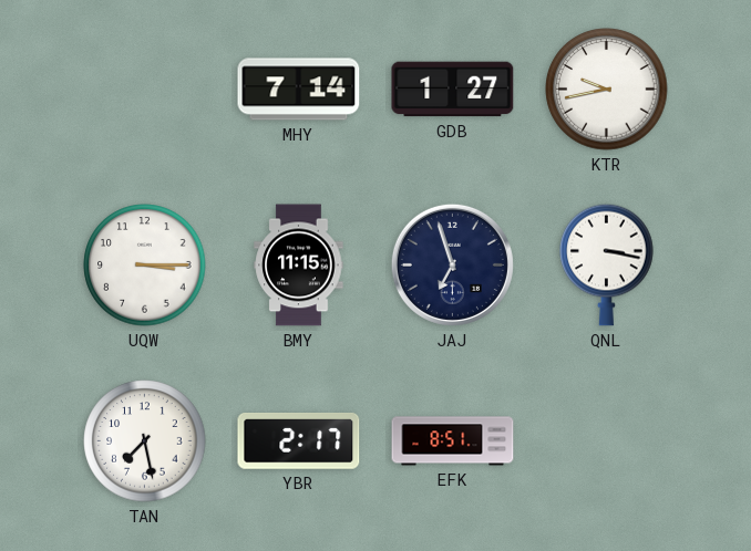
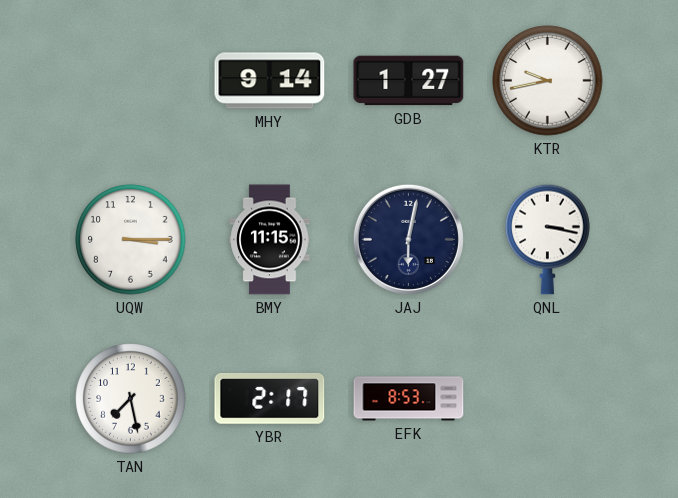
MHY: 7:14 -> 9:14 (270, 81)
JAJ: 6:57 -> 6:02 (408, 239)
EFK: 8:51 -> 8:53 (409, 399)
